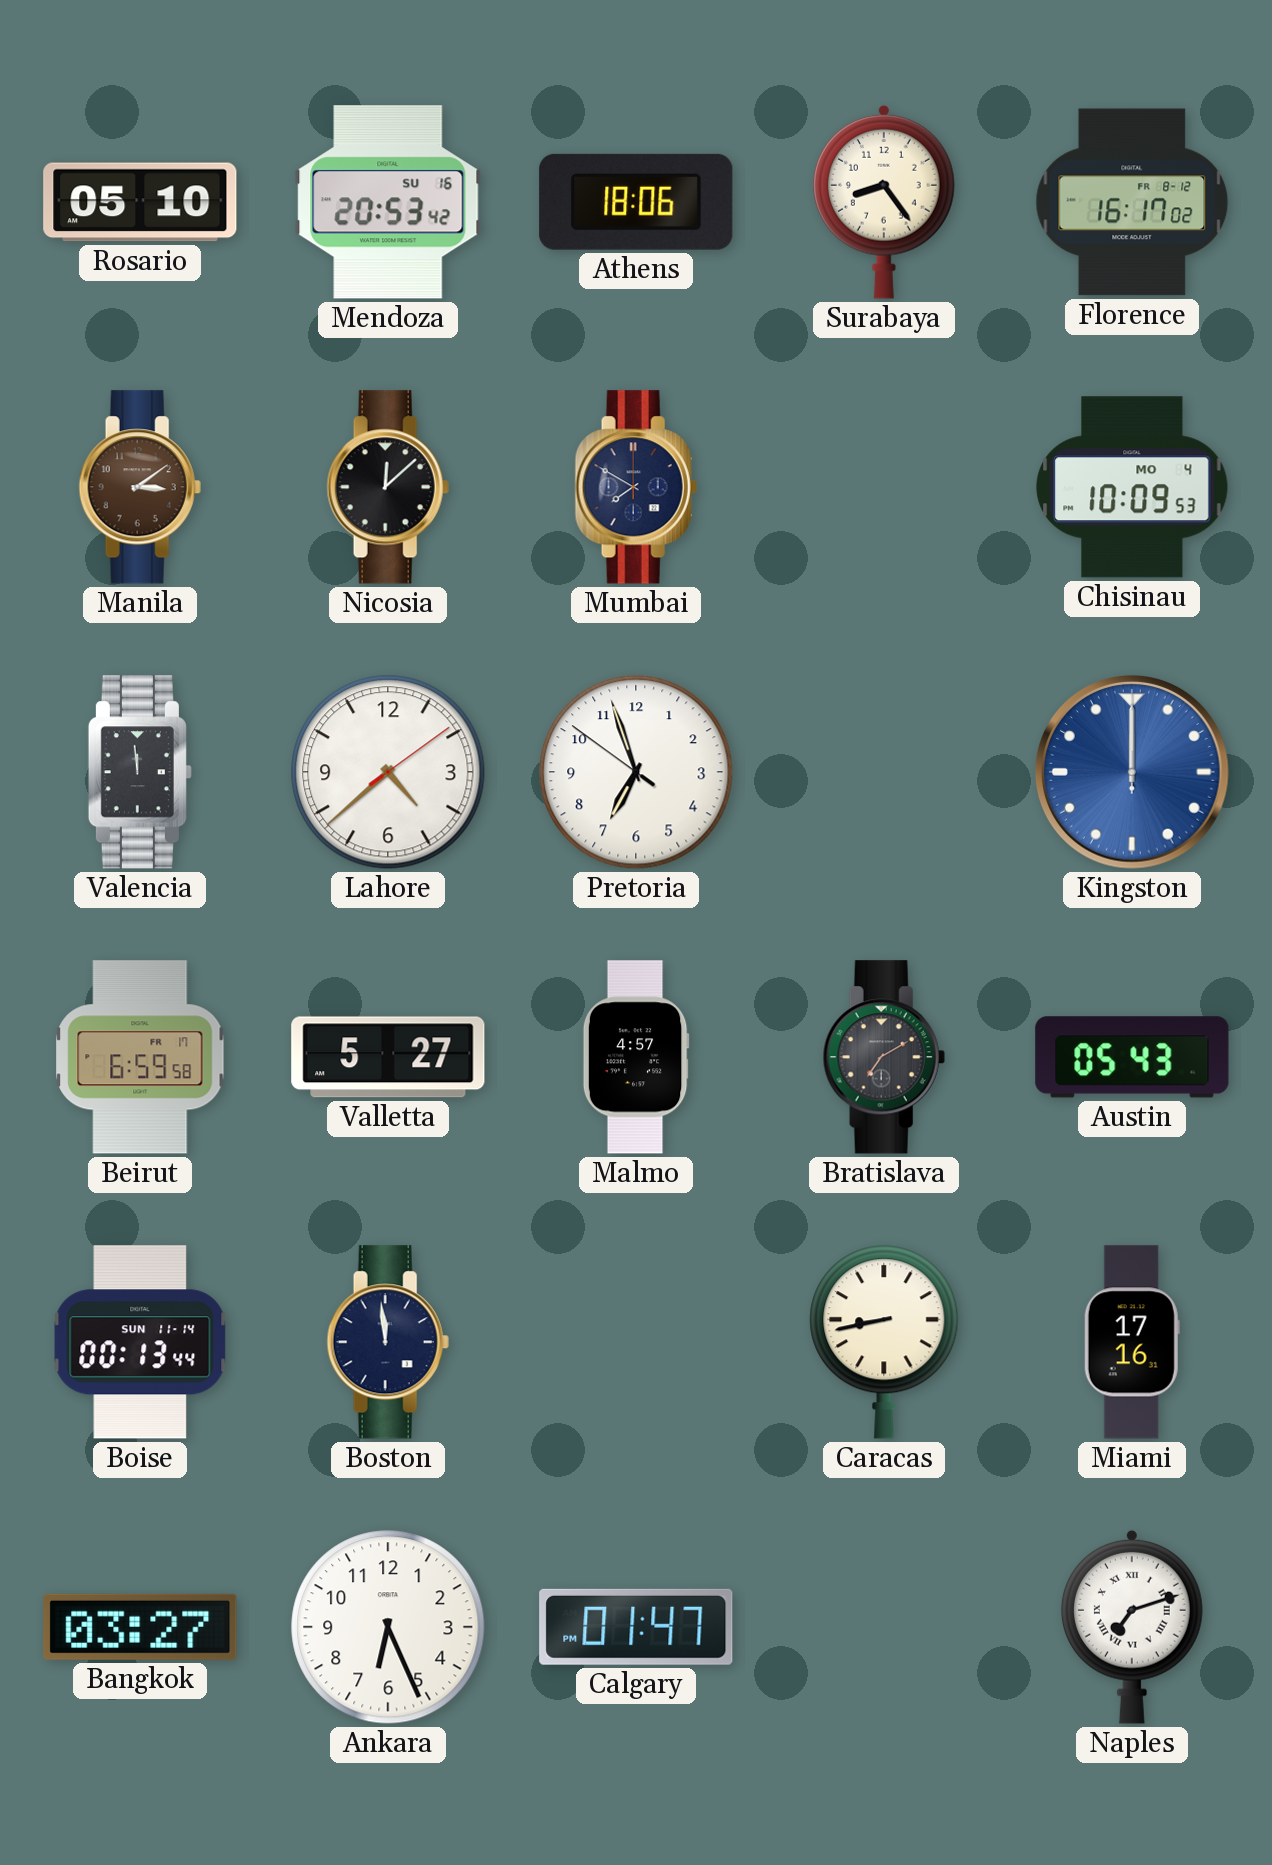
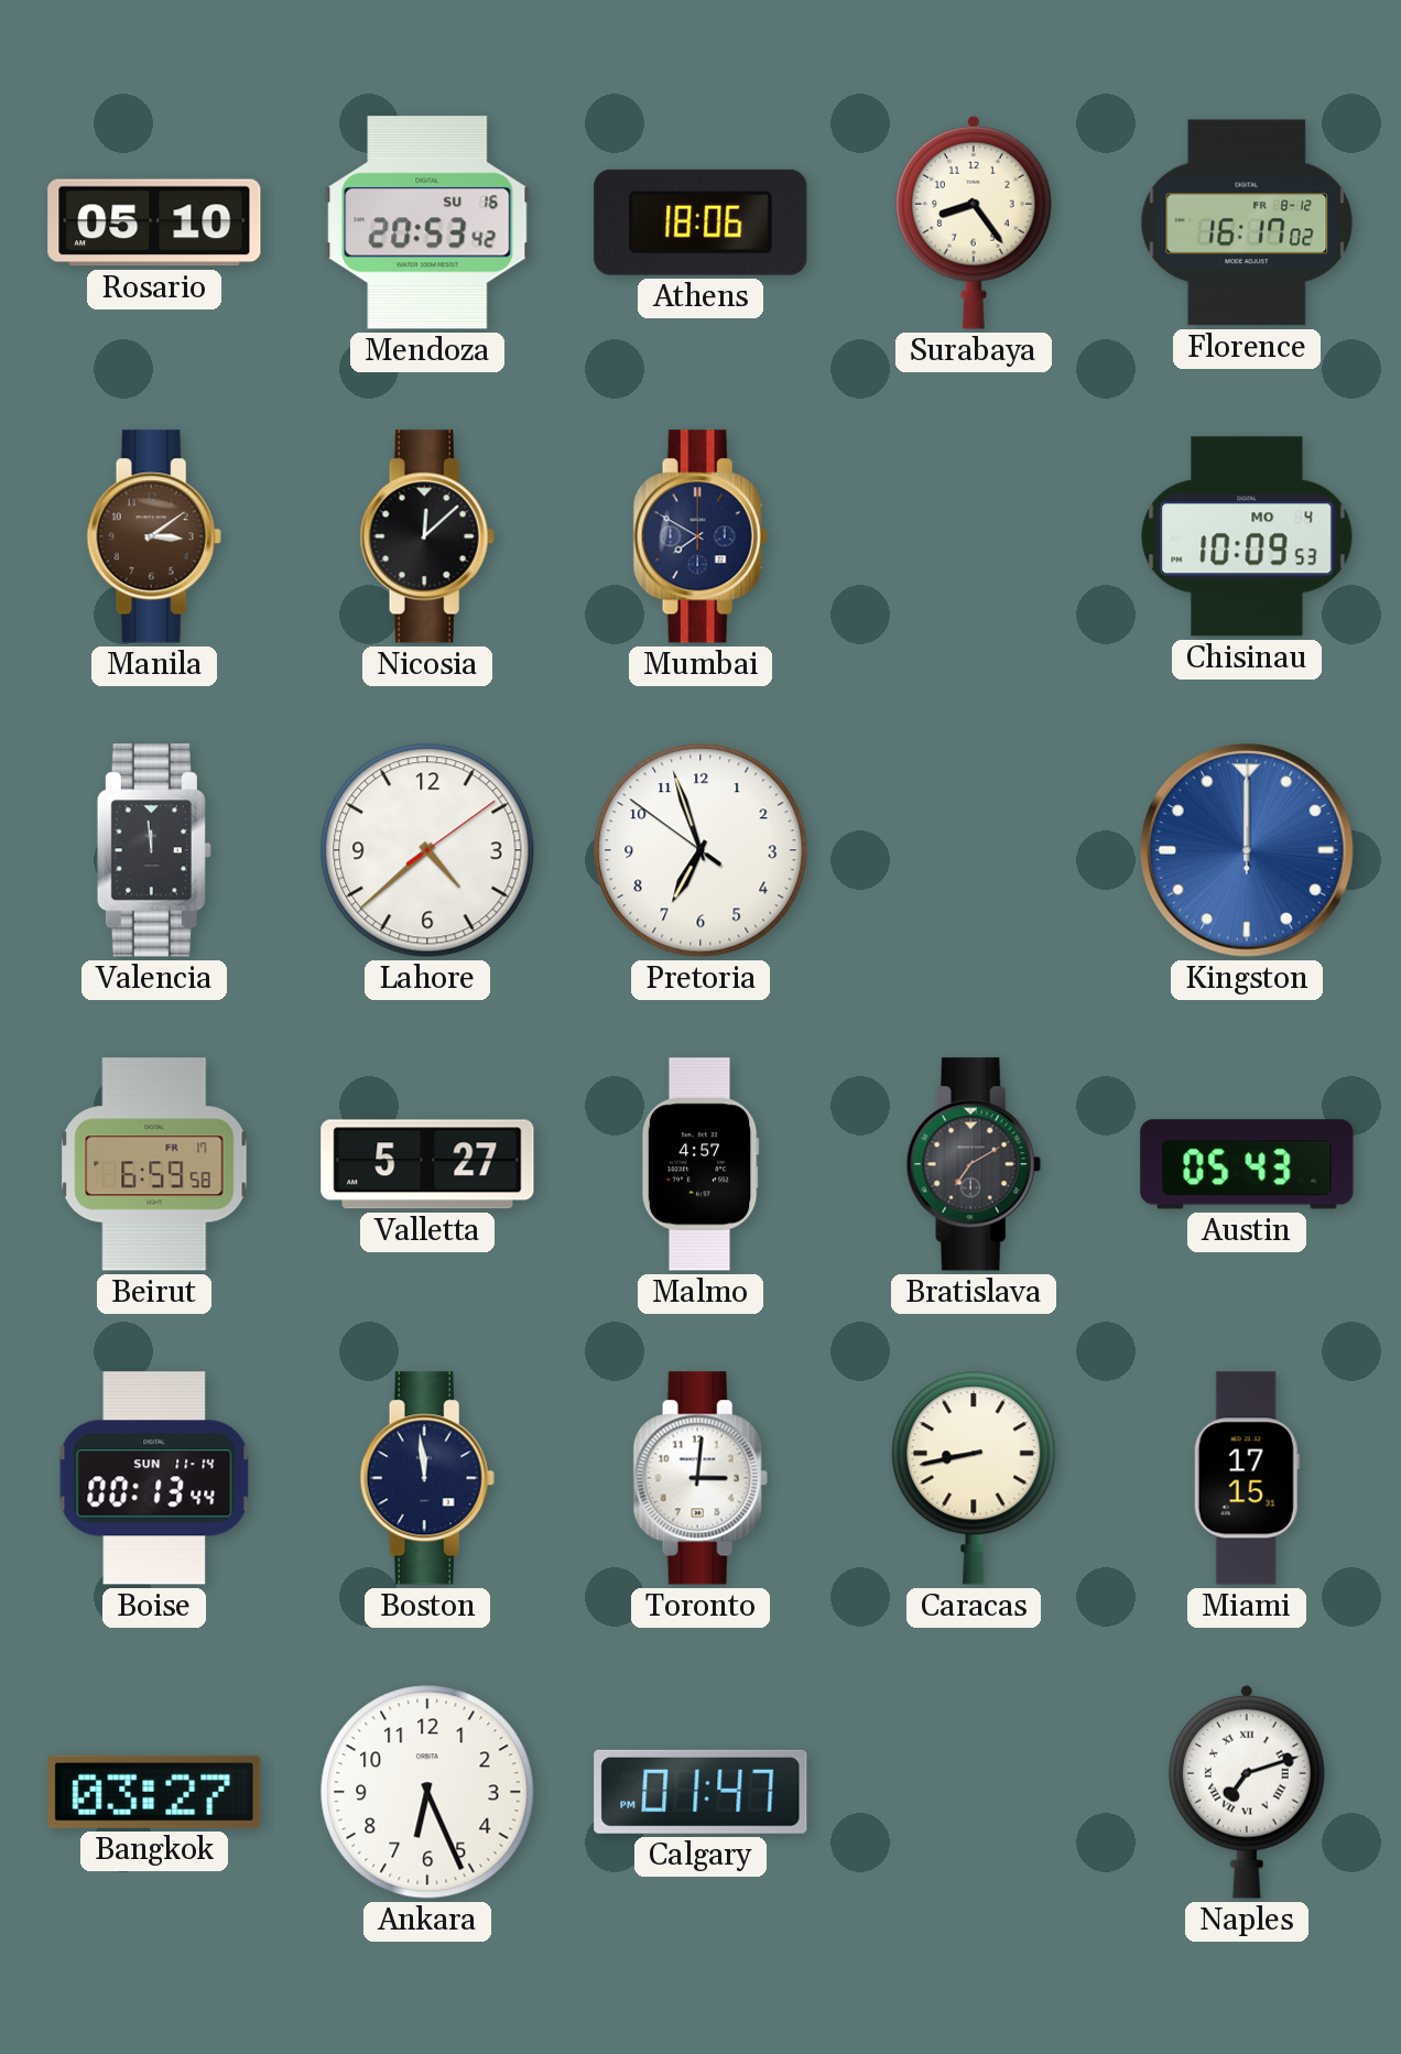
Toronto: none -> 3:01 (700, 1478)
Miami: 17:16 -> 17:15 (1247, 1478)
